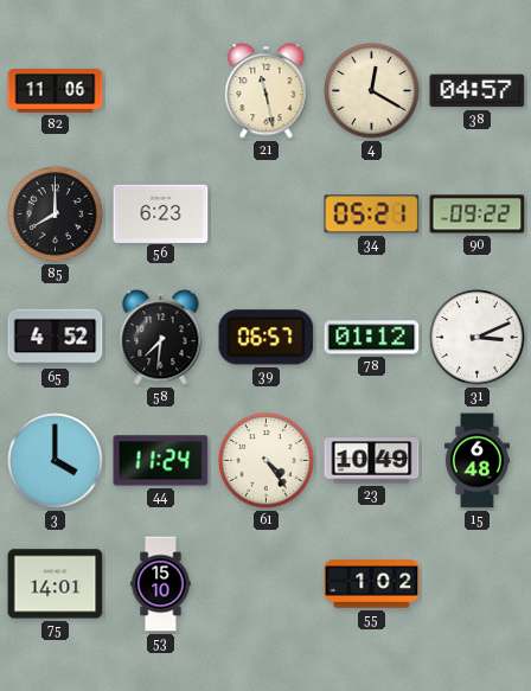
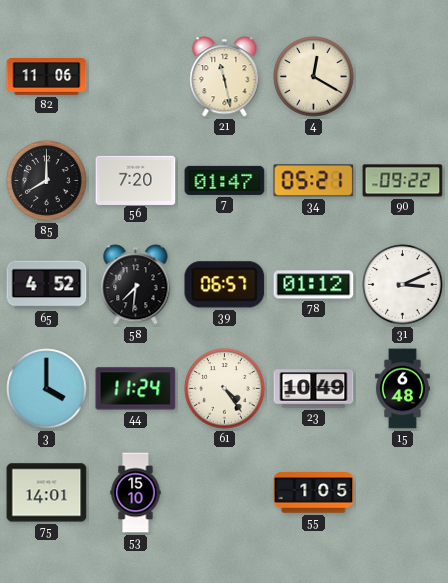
38: 04:57 -> none (478, 91)
56: 6:23 -> 7:20 (136, 180)
7: none -> 01:47 (225, 180)
55: 1:02 -> 1:05 (314, 493)
